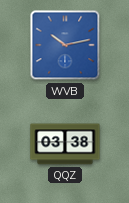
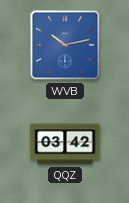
QQZ: 03:38 -> 03:42 (65, 144)
